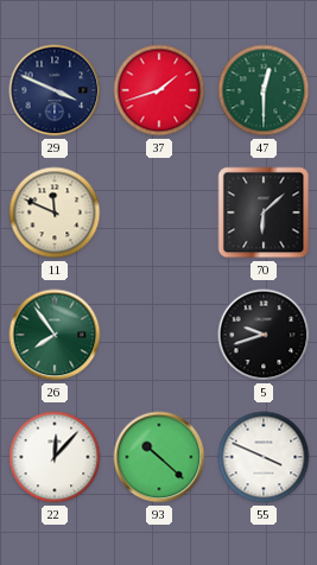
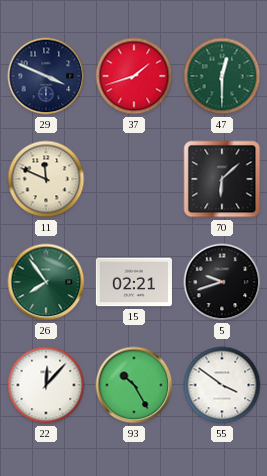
15: none -> 02:21 (134, 282)
93: 10:22 -> 10:25 (134, 385)
55: 3:49 -> 3:51 (222, 385)
